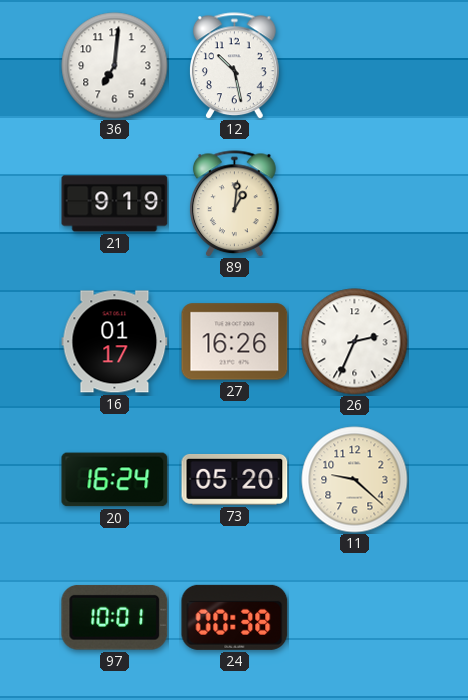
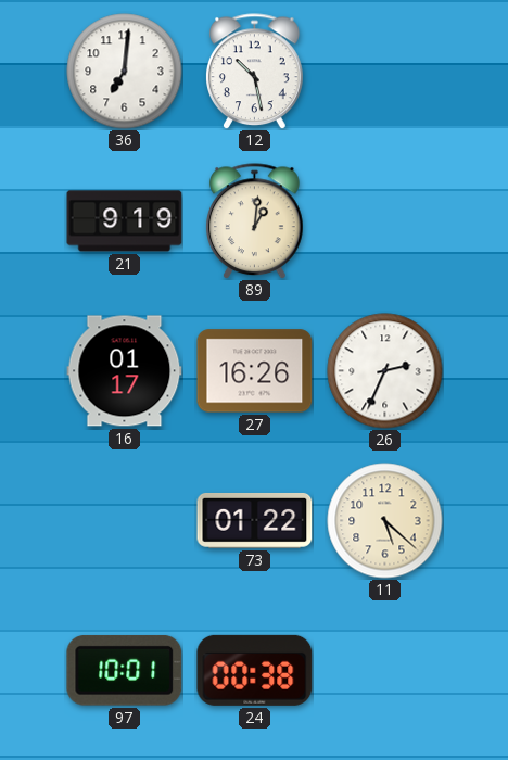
20: 16:24 -> none (115, 480)
73: 05:20 -> 01:22 (255, 520)
11: 9:22 -> 5:22 (385, 521)
